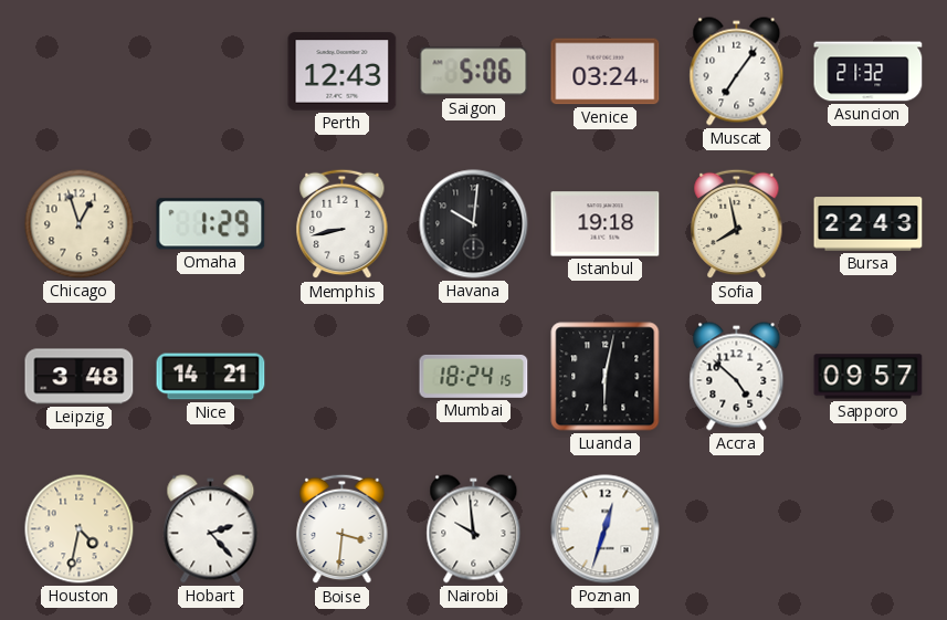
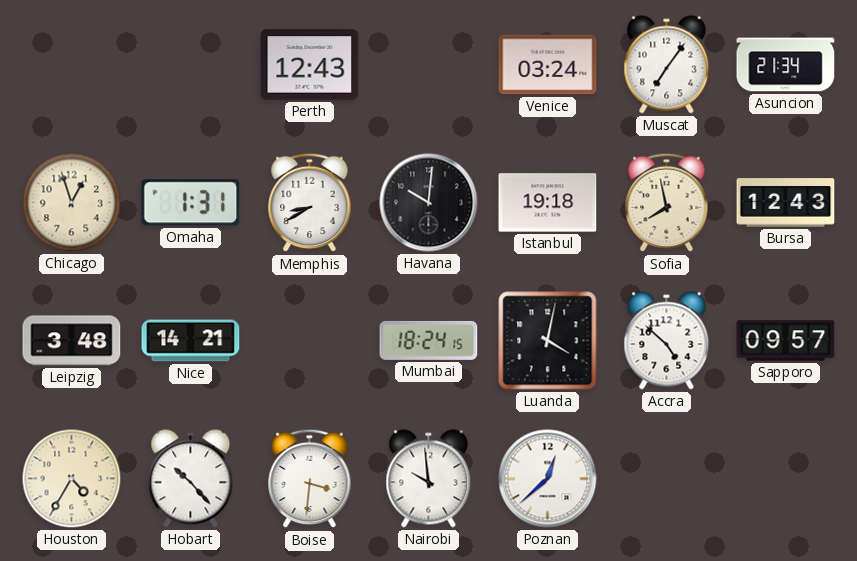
Saigon: 5:06 -> none (474, 72)
Asuncion: 21:32 -> 21:34 (786, 65)
Omaha: 1:29 -> 1:31 (191, 203)
Memphis: 8:43 -> 8:40 (310, 203)
Bursa: 22:43 -> 12:43 (786, 203)
Luanda: 6:02 -> 4:02 (548, 341)
Houston: 4:32 -> 4:35 (72, 479)
Hobart: 2:23 -> 10:23 (191, 479)
Poznan: 12:33 -> 12:38 (548, 479)
